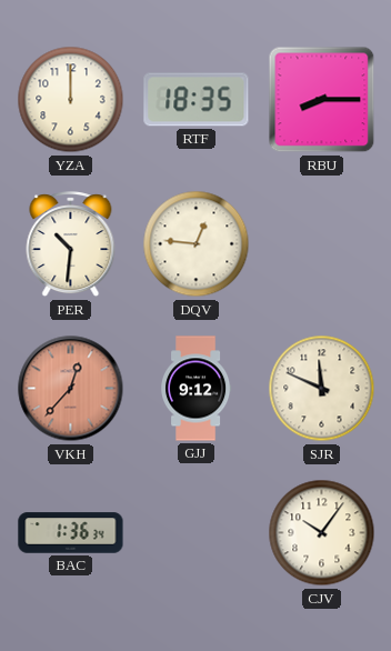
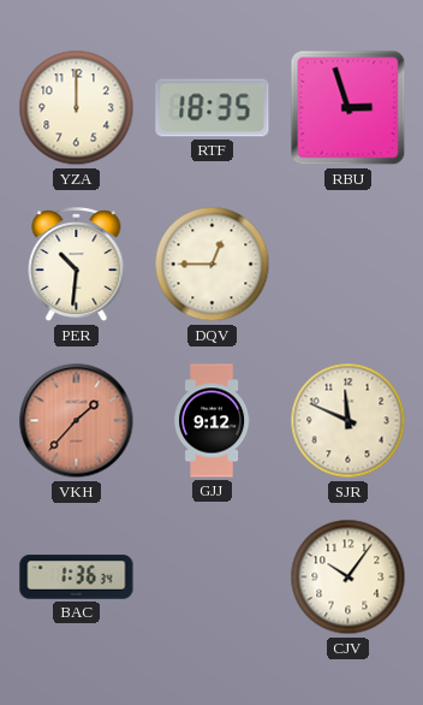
RBU: 8:15 -> 2:57 (348, 108)
DQV: 12:46 -> 12:45 (213, 265)
VKH: 12:37 -> 1:37 (77, 421)
